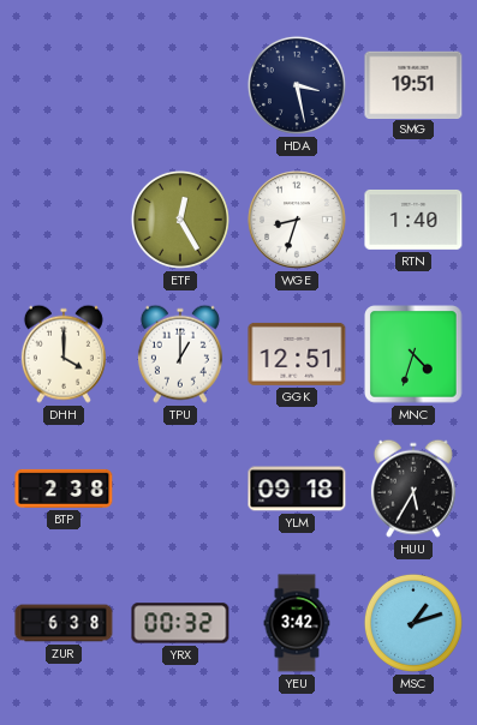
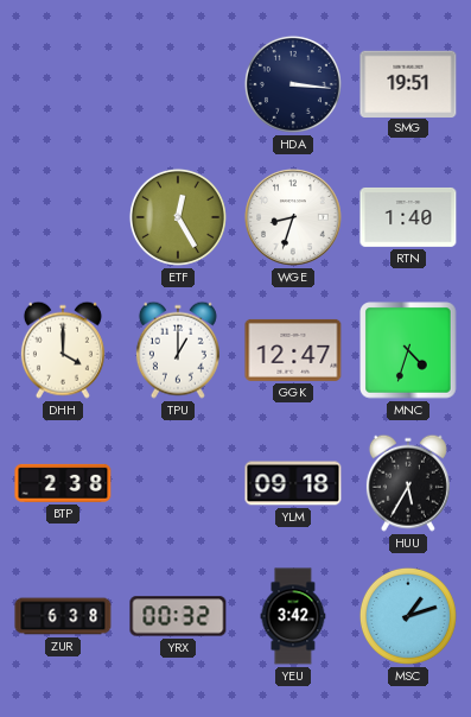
HDA: 3:28 -> 3:16 (293, 84)
GGK: 12:51 -> 12:47 (293, 350)
